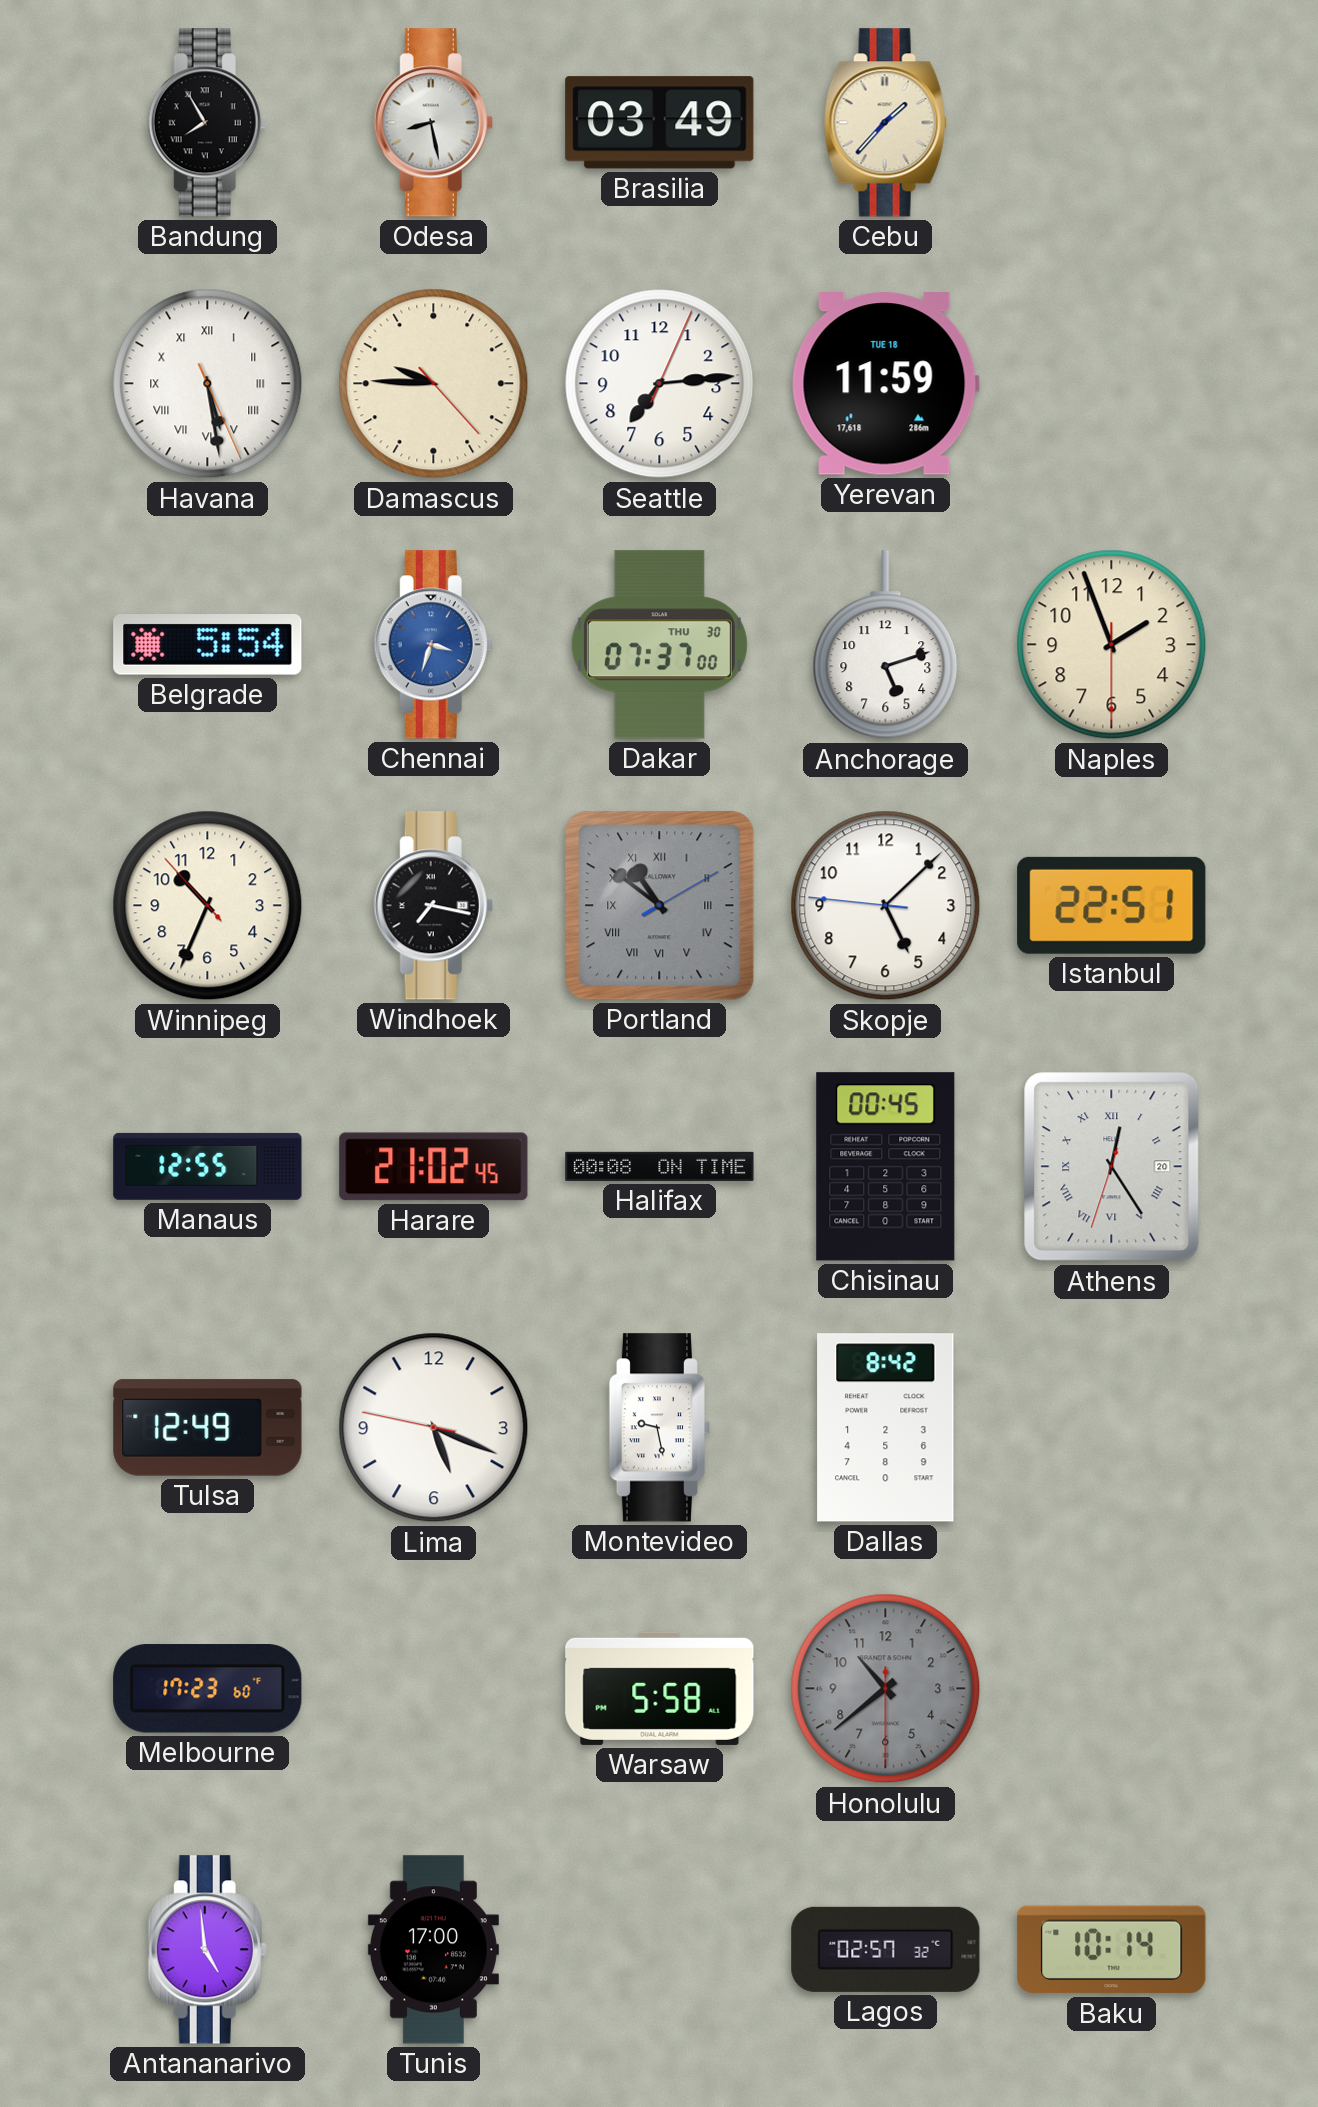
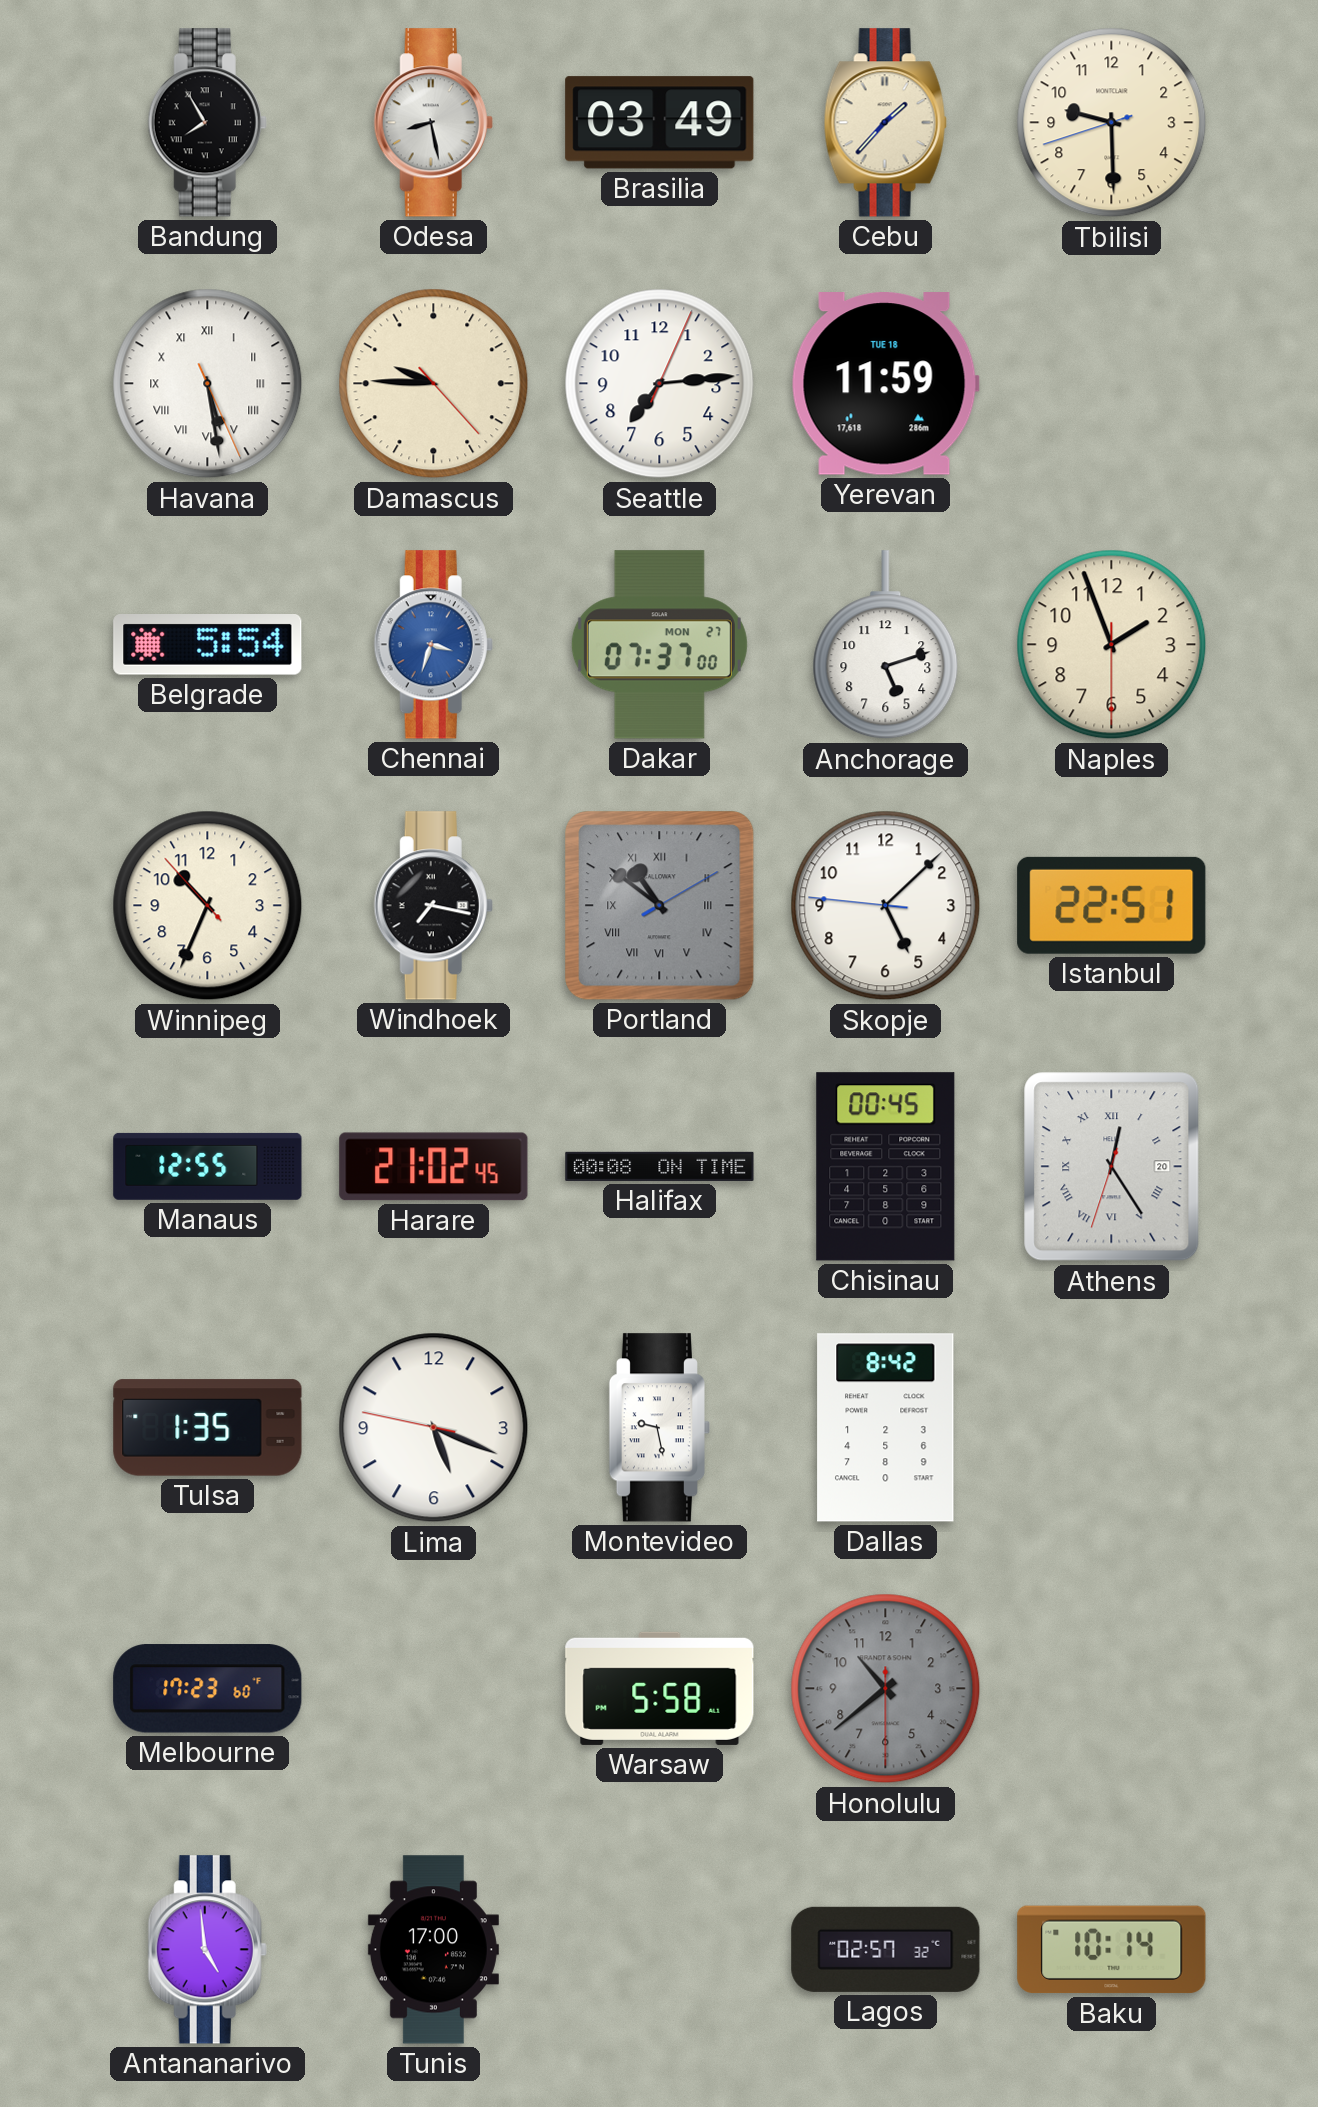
Tbilisi: none -> 9:29 (1112, 123)
Dakar date: THU 30 -> MON 27 (659, 645)
Tulsa: 12:49 -> 1:35 (208, 1428)
